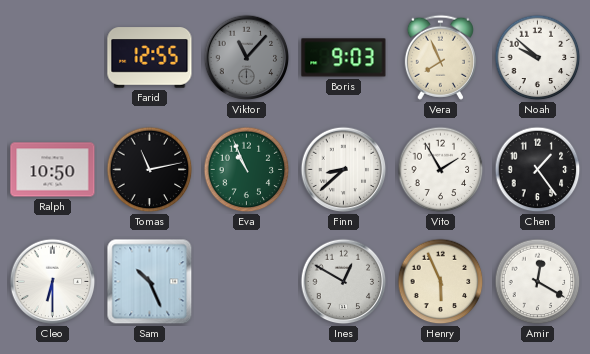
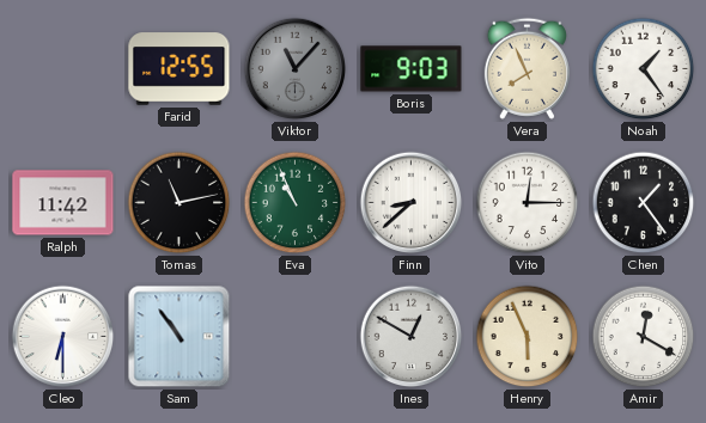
Noah: 9:52 -> 1:24 (644, 69)
Ralph: 10:50 -> 11:42 (63, 203)
Vito: 1:55 -> 12:15 (528, 203)
Sam: 10:26 -> 10:54 (179, 337)
